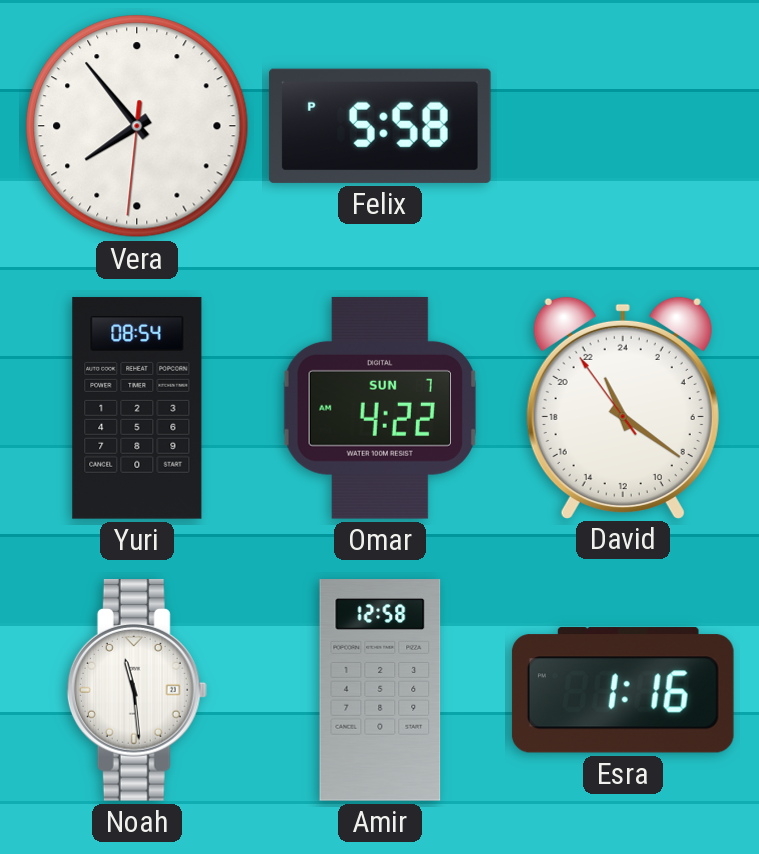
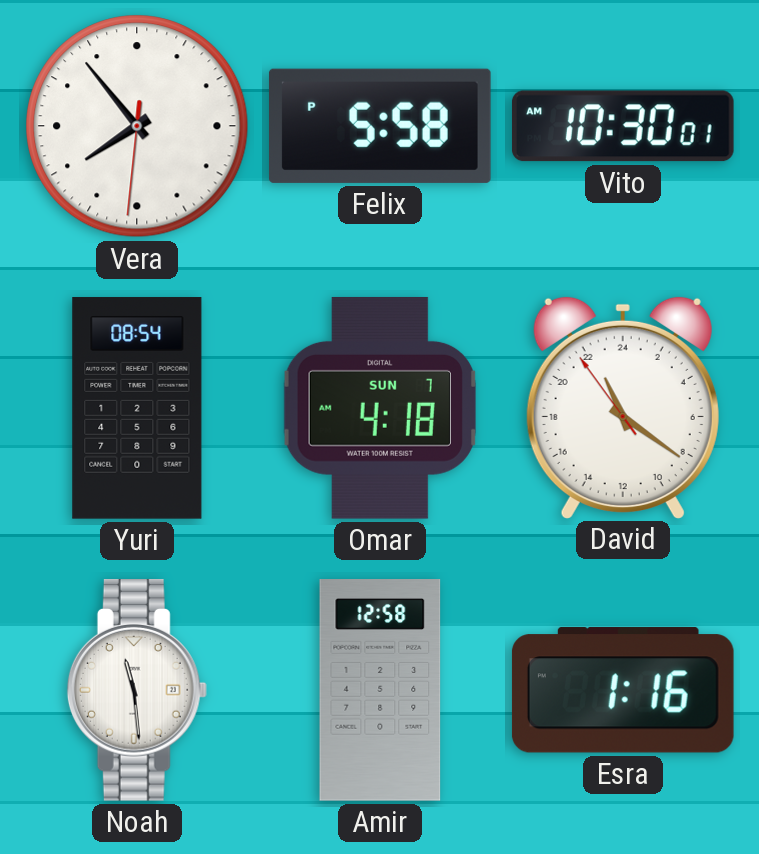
Vito: none -> 10:30 (623, 126)
Omar: 4:22 -> 4:18 (379, 408)
